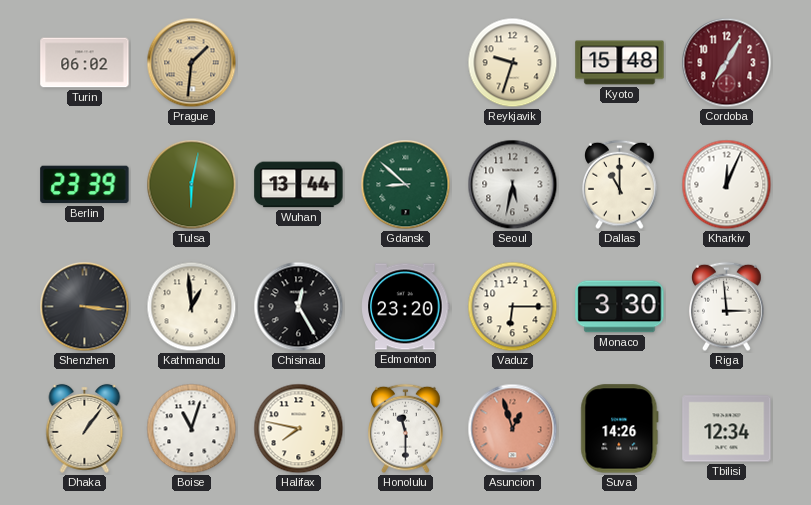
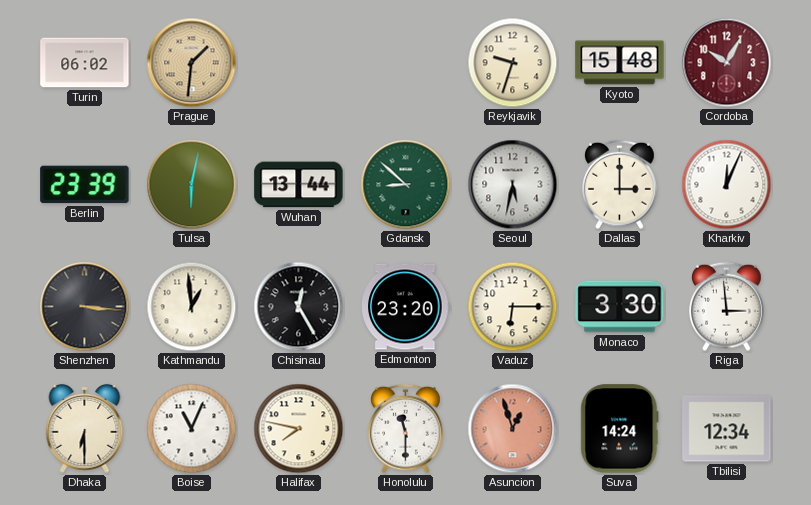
Cordoba: 7:05 -> 10:05 (727, 63)
Dallas: 11:00 -> 3:00 (620, 185)
Dhaka: 1:06 -> 6:30 (85, 428)
Boise: 11:03 -> 11:04 (192, 429)
Suva: 14:26 -> 14:24 (620, 429)
